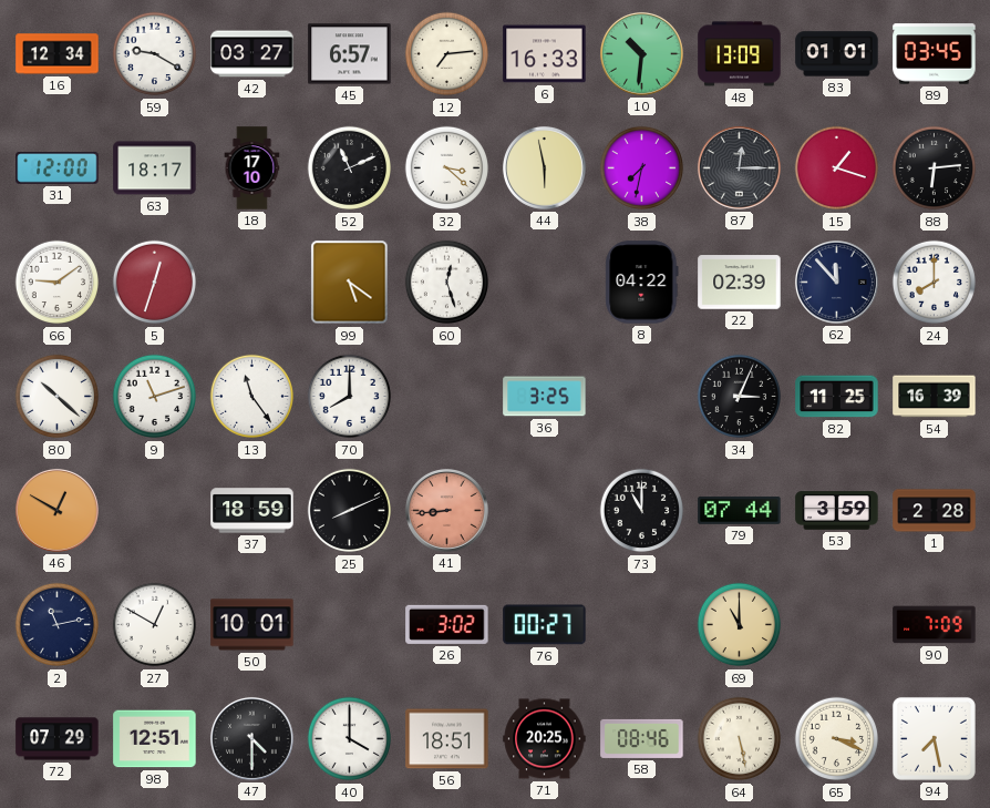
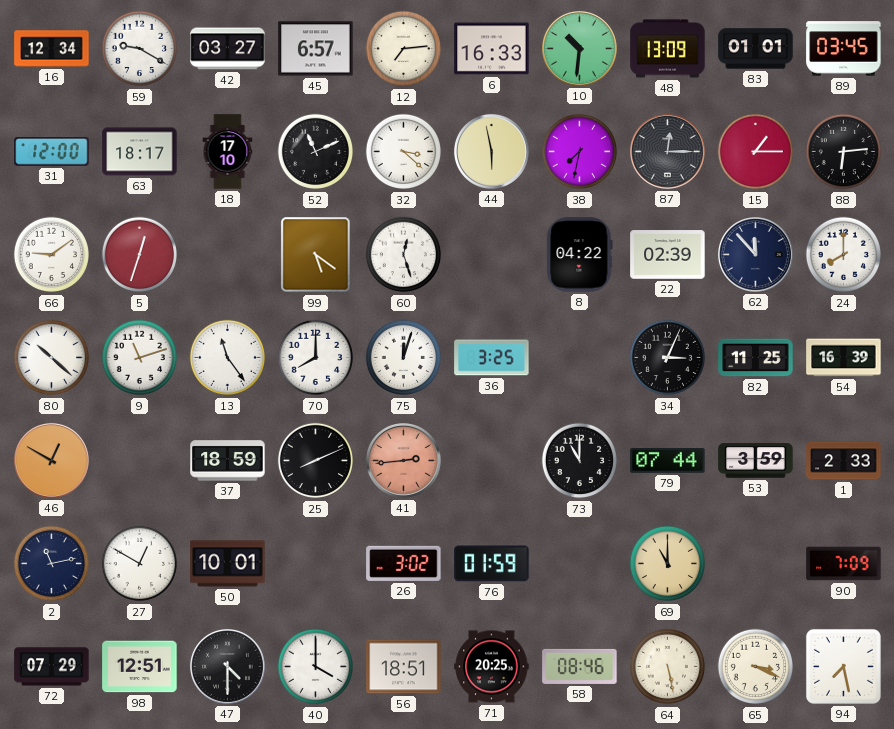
15: 1:18 -> 1:15 (756, 152)
75: none -> 12:03 (404, 358)
41: 8:44 -> 2:44 (403, 460)
1: 2:28 -> 2:33 (844, 461)
76: 00:27 -> 01:59 (492, 564)
